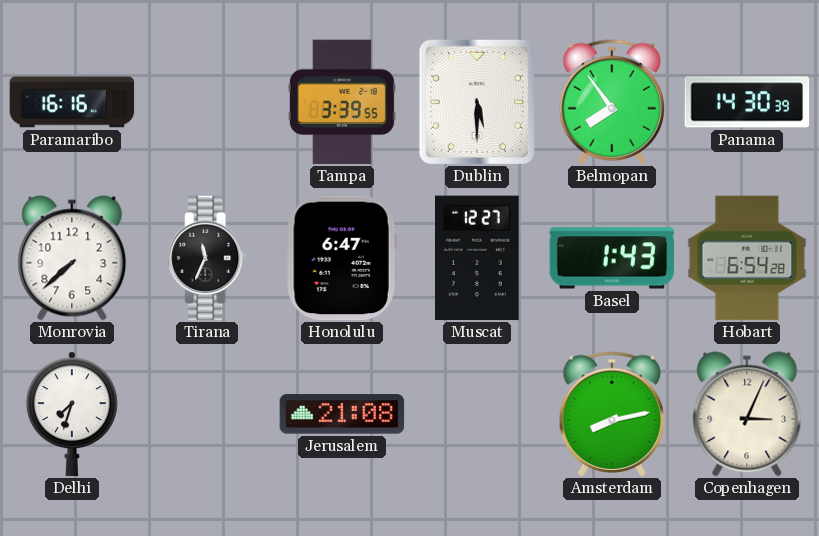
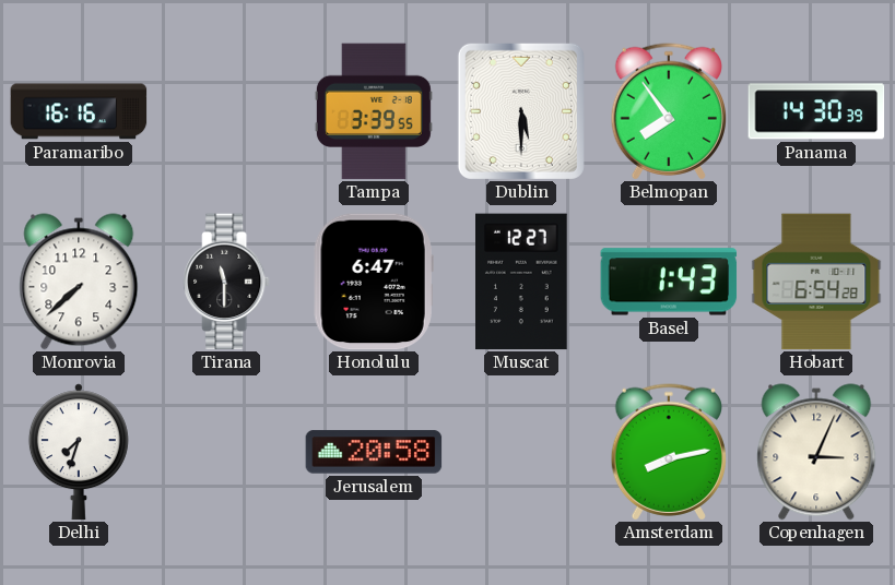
Tirana: 11:34 -> 11:30 (226, 282)
Jerusalem: 21:08 -> 20:58 (374, 452)
